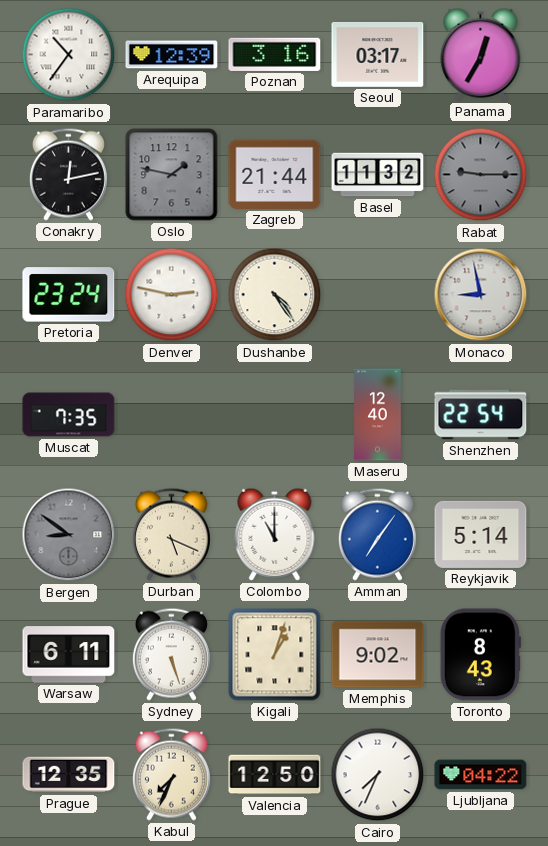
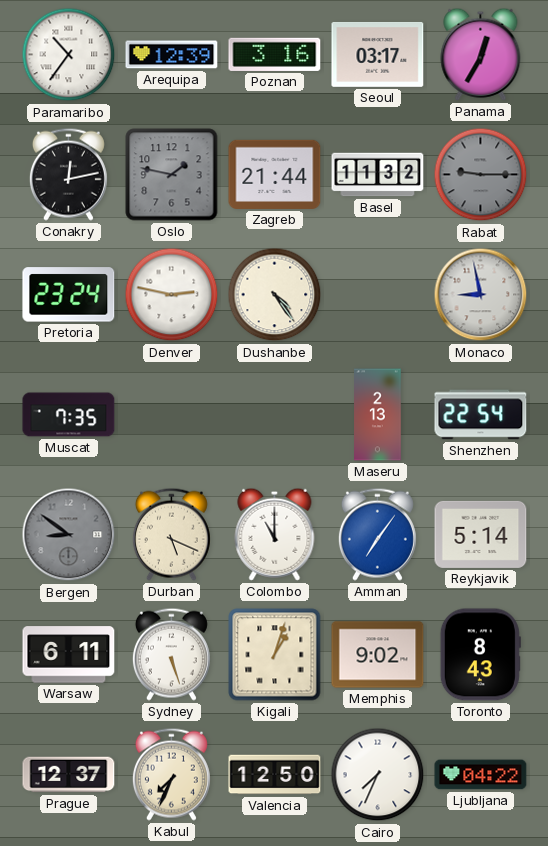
Maseru: 12:40 -> 2:13 (378, 415)
Prague: 12:35 -> 12:37 (69, 775)
